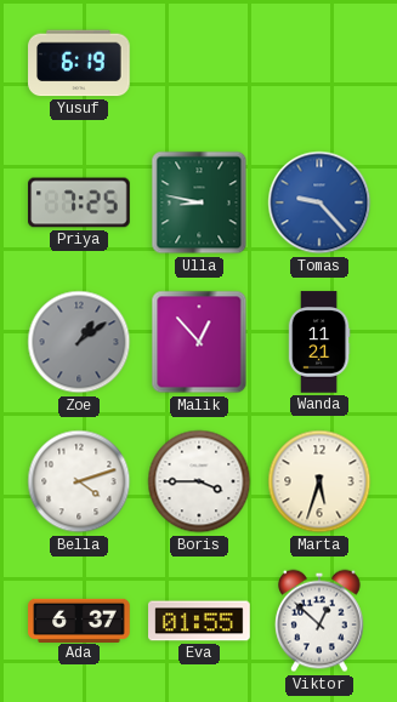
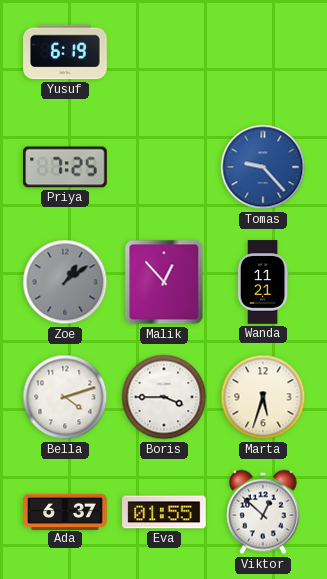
Ulla: 8:47 -> none (199, 202)
